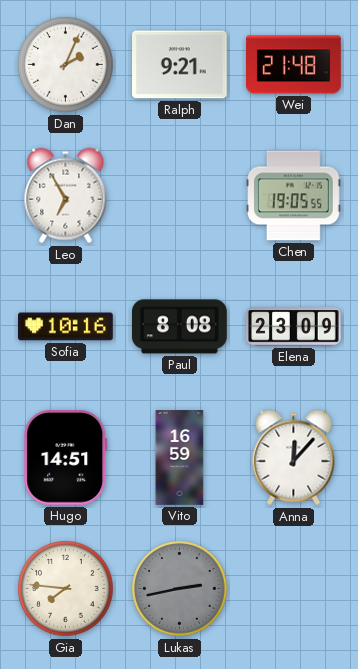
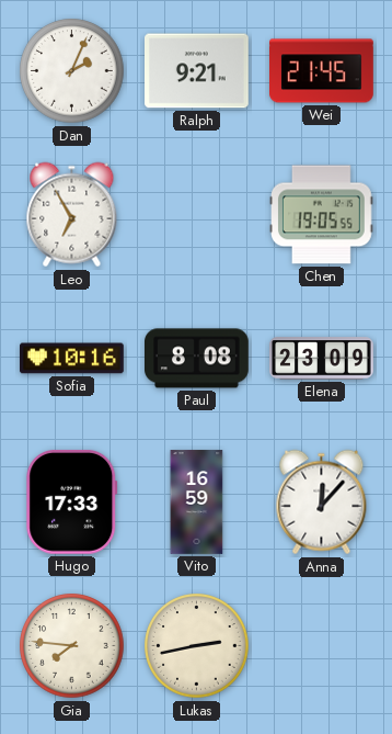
Wei: 21:48 -> 21:45 (322, 71)
Hugo: 14:51 -> 17:33 (72, 501)
Lukas dial: grey -> cream (197, 646)
